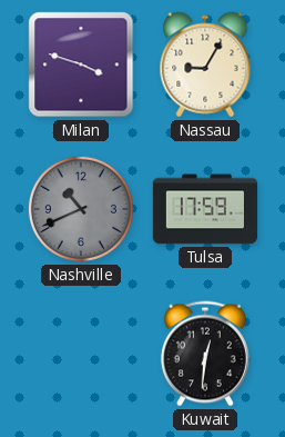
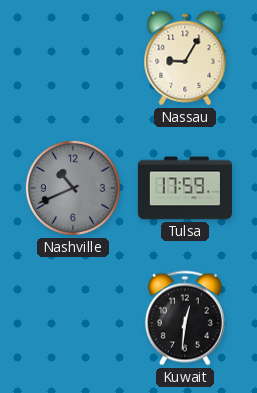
Milan: 3:48 -> none (81, 64)
